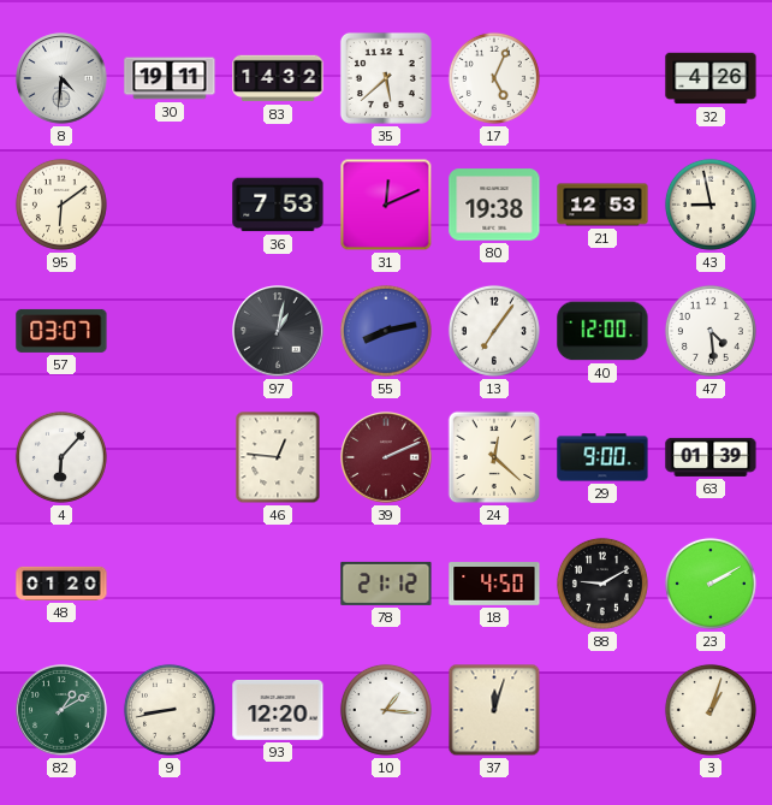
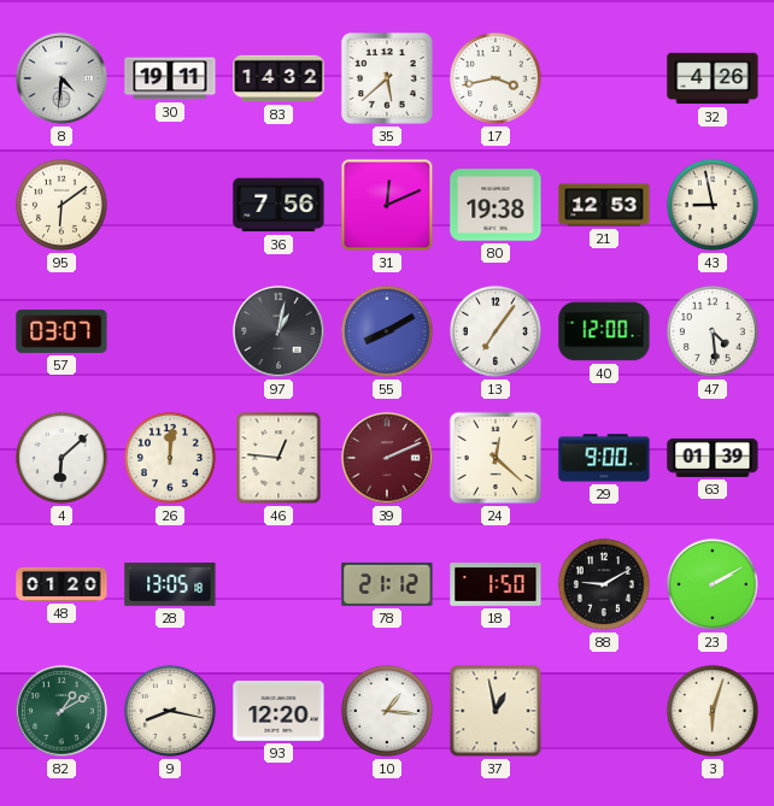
17: 5:04 -> 3:43 (496, 78)
36: 7:53 -> 7:56 (278, 205)
55: 8:13 -> 8:10 (387, 331)
4: 6:07 -> 6:08 (61, 458)
26: none -> 12:01 (170, 458)
28: none -> 13:05 (170, 584)
18: 4:50 -> 1:50 (496, 584)
9: 8:43 -> 8:17 (170, 711)
37: 12:03 -> 12:58 (496, 711)
3: 1:03 -> 6:03 (713, 711)
